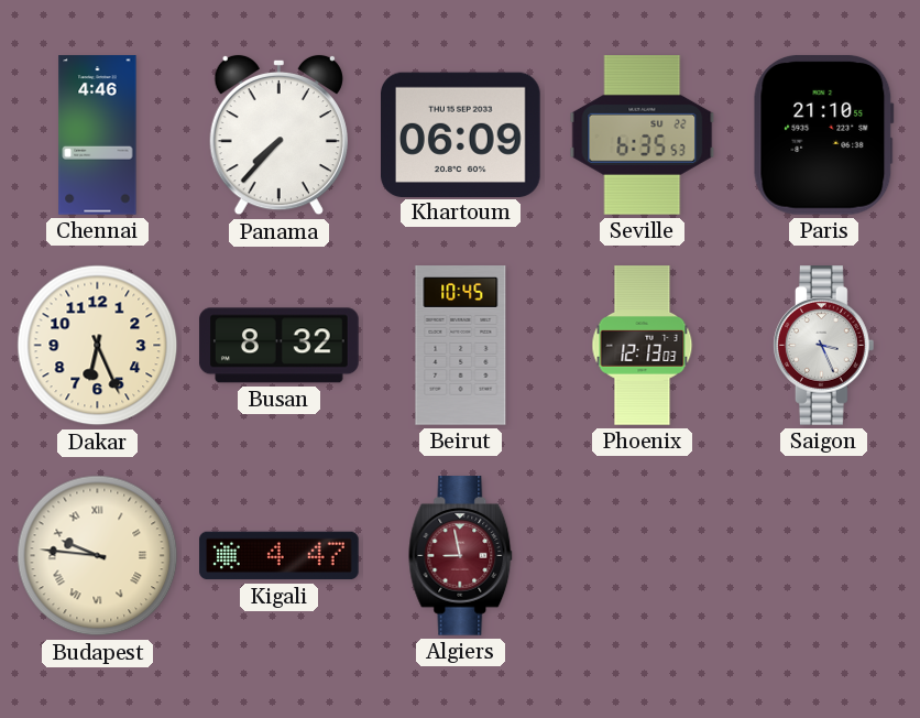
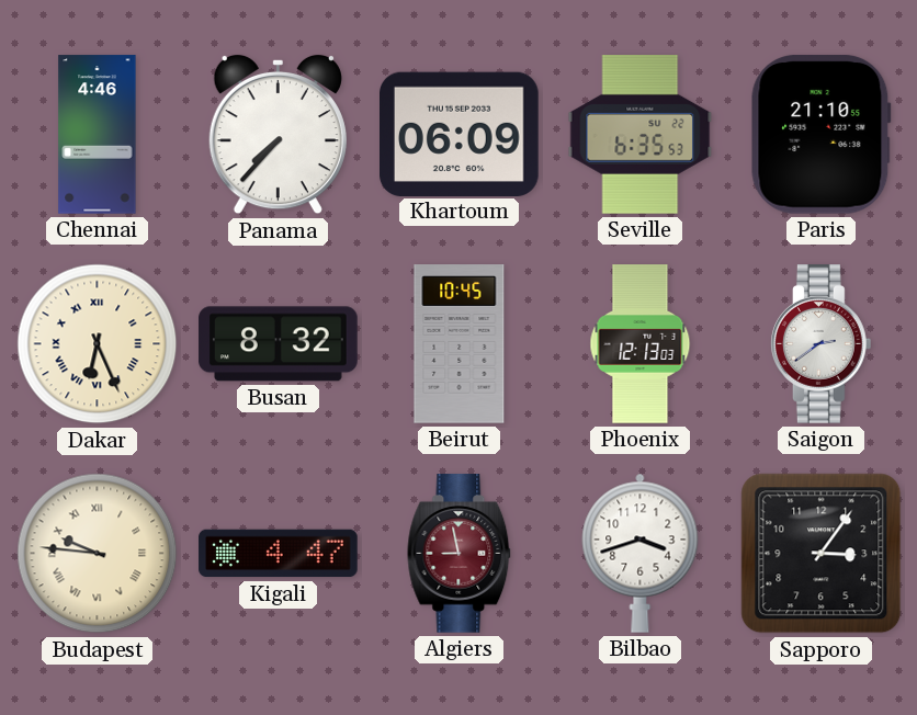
Dakar numerals: Arabic -> Roman (98, 344)
Saigon: 3:26 -> 2:39 (822, 344)
Bilbao: none -> 3:42 (641, 553)
Sapporo: none -> 3:06 (822, 554)
